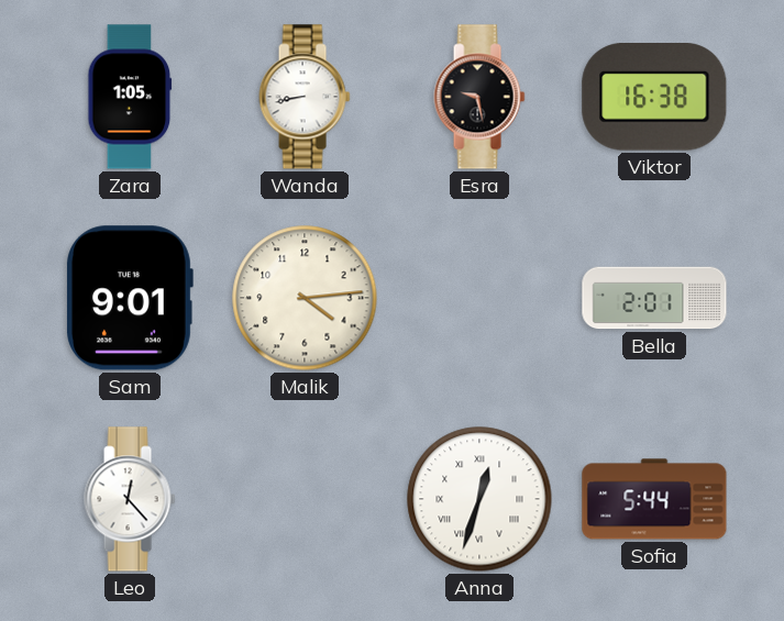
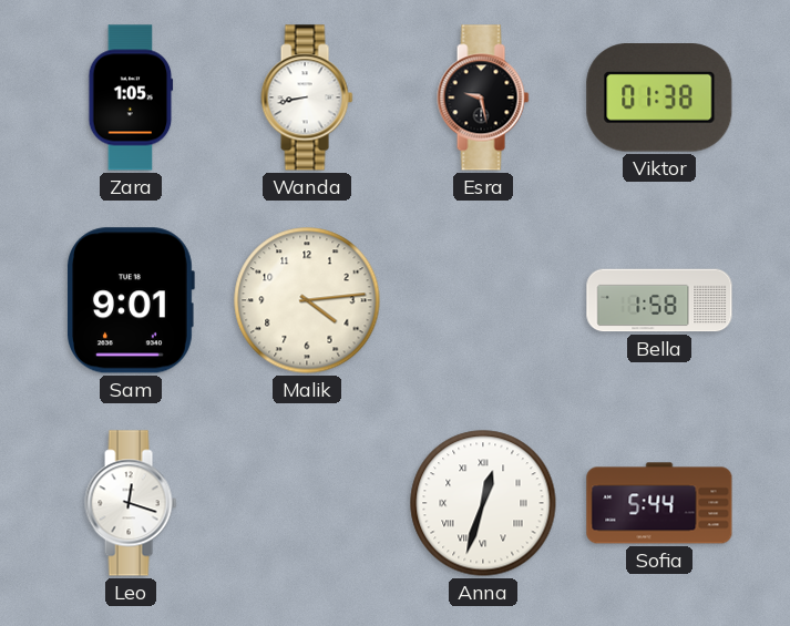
Viktor: 16:38 -> 01:38 (659, 99)
Bella: 2:01 -> 1:58 (659, 300)
Leo: 12:23 -> 12:18 (131, 503)
